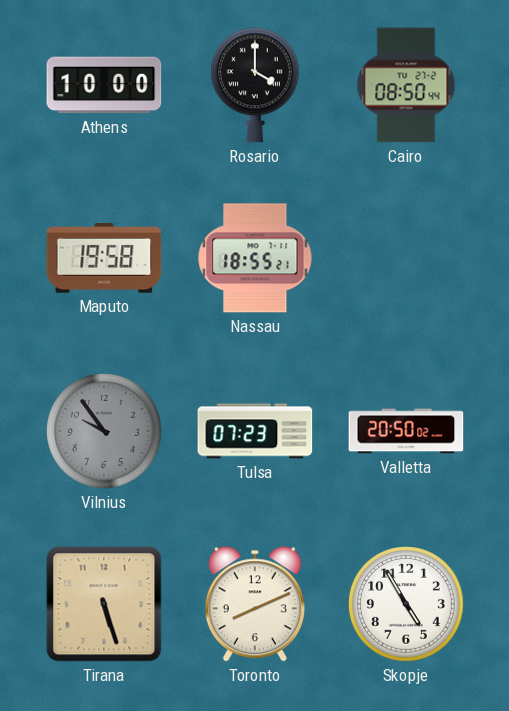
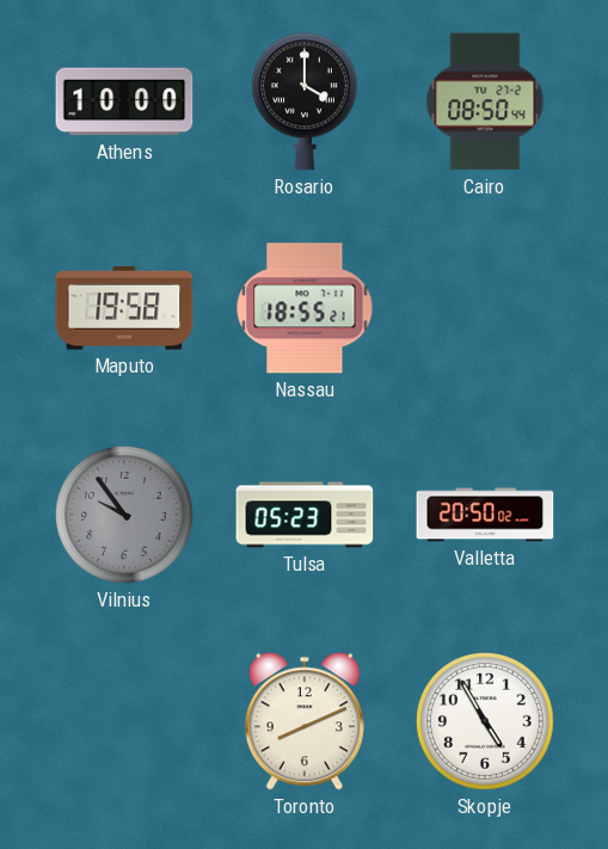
Tulsa: 07:23 -> 05:23 (305, 515)
Tirana: 5:27 -> none (104, 604)
